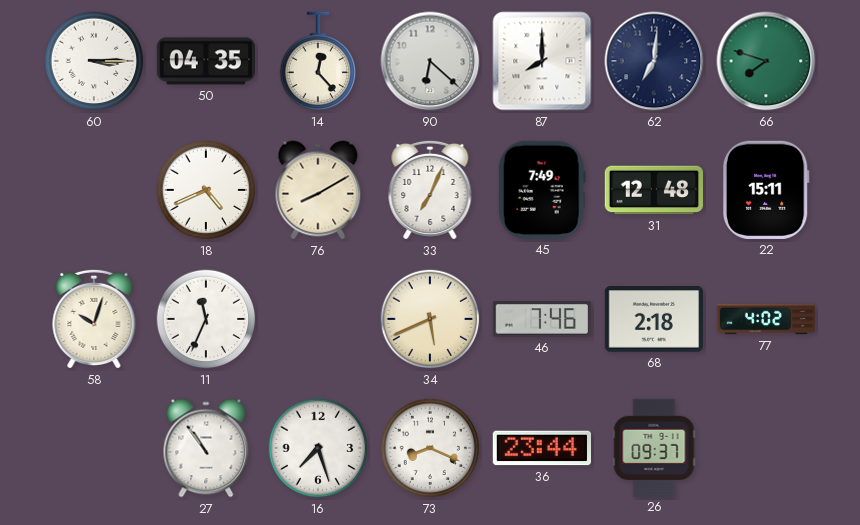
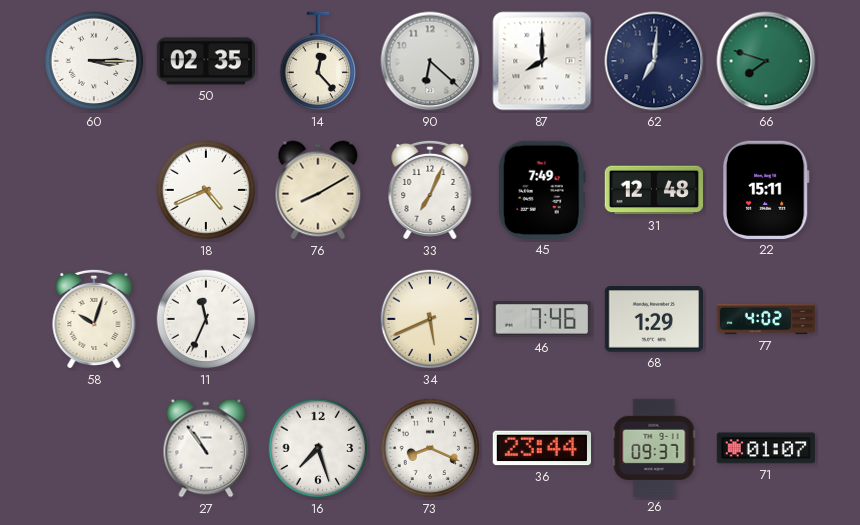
50: 04:35 -> 02:35 (205, 61)
68: 2:18 -> 1:29 (653, 319)
71: none -> 01:07 (765, 448)
